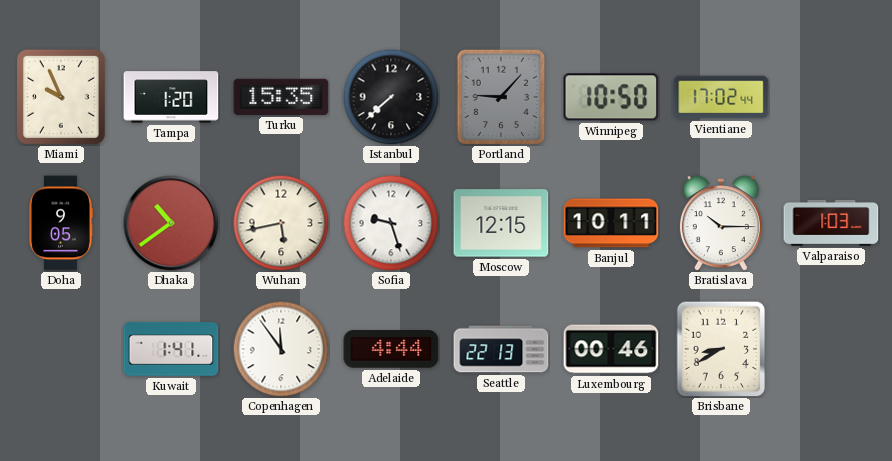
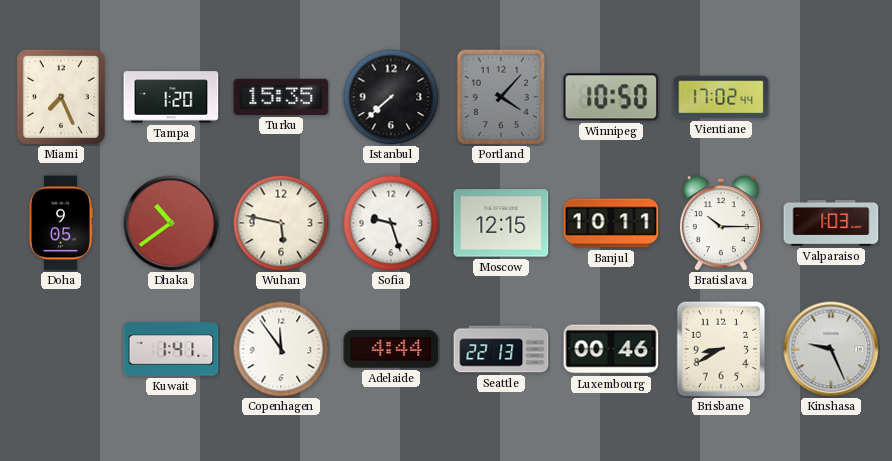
Miami: 9:56 -> 7:26 (61, 97)
Portland: 9:07 -> 4:07 (501, 97)
Wuhan: 5:43 -> 5:47 (281, 223)
Kinshasa: none -> 9:26 (831, 349)
